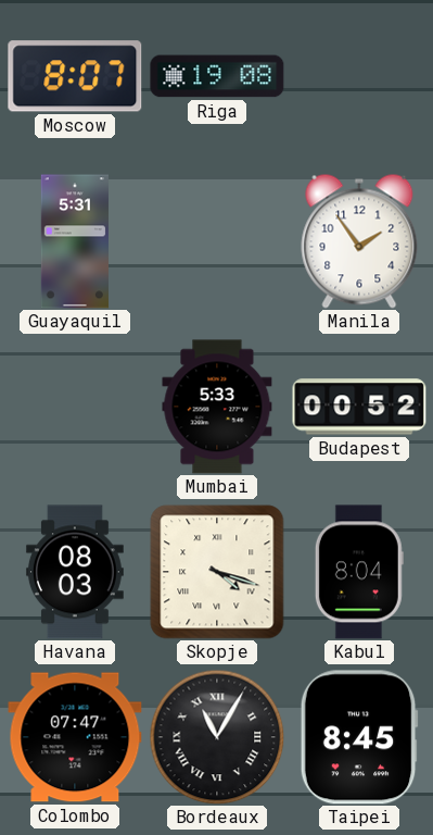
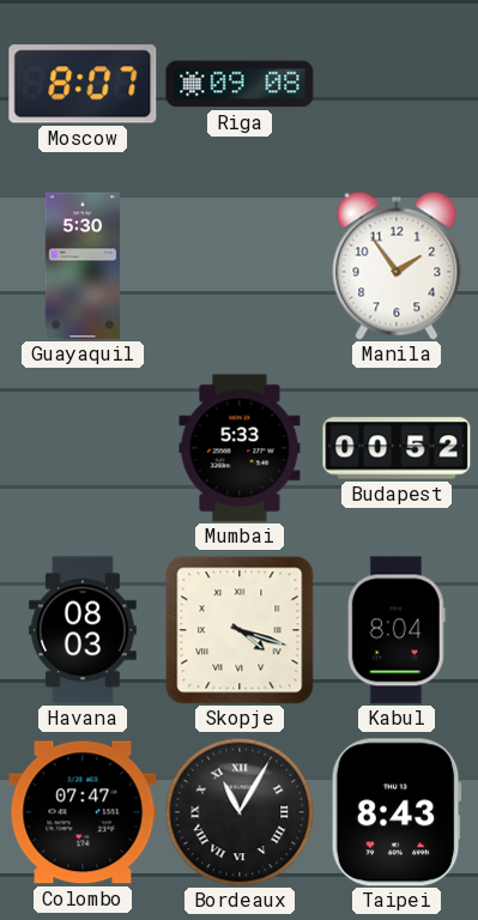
Riga: 19:08 -> 09:08 (240, 84)
Guayaquil: 5:31 -> 5:30 (83, 266)
Taipei: 8:45 -> 8:43 (397, 812)
